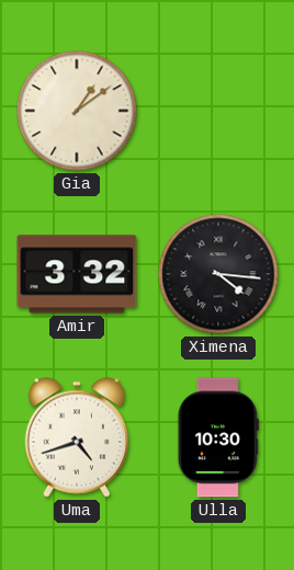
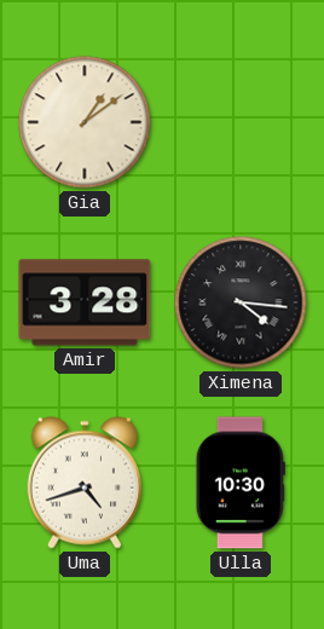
Amir: 3:32 -> 3:28 (85, 302)
